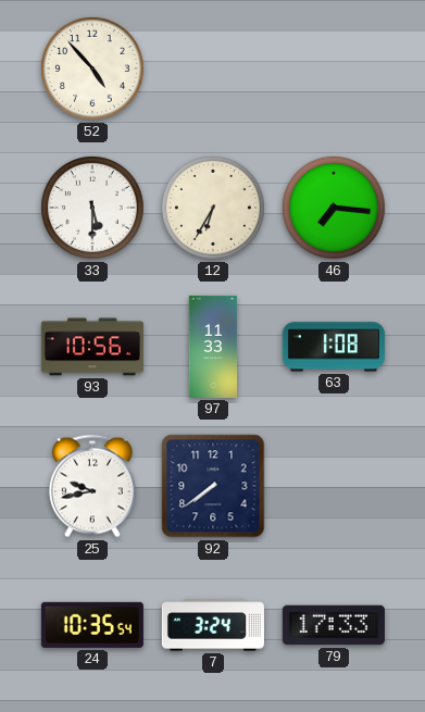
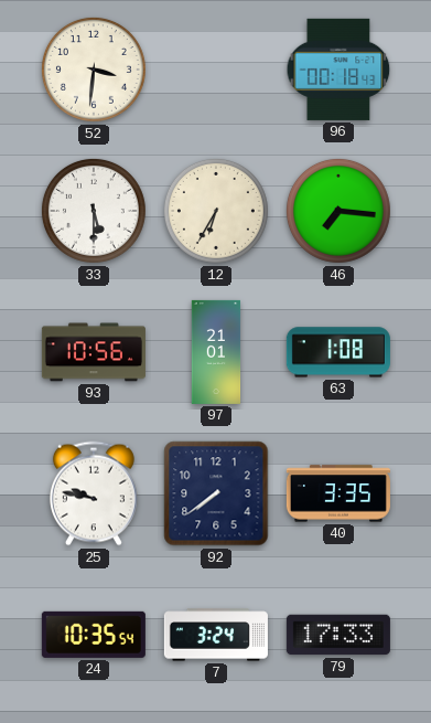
52: 4:53 -> 3:31 (94, 70)
96: none -> 00:18 (338, 70)
97: 11:33 -> 21:01 (216, 352)
25: 9:43 -> 9:47 (94, 493)
40: none -> 3:35 (338, 493)
